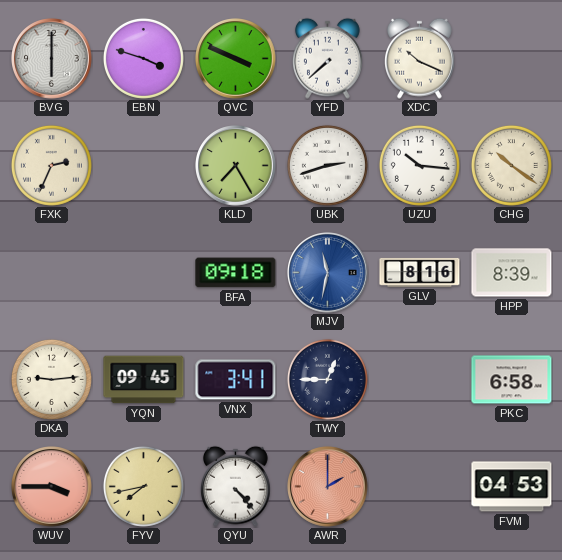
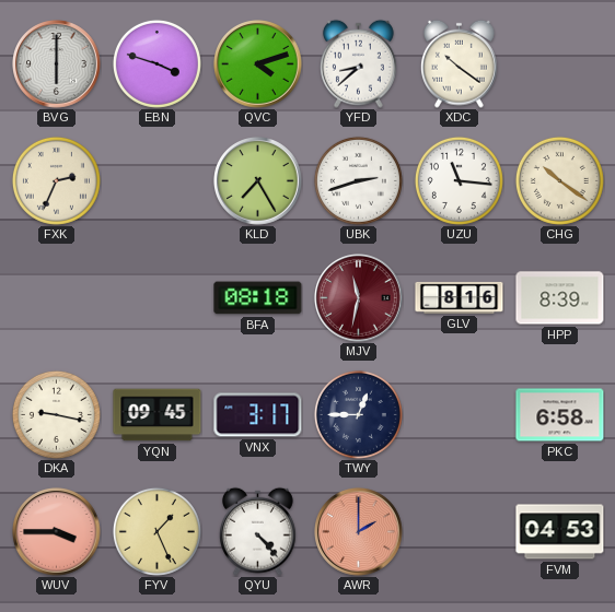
QVC: 3:49 -> 4:12 (258, 64)
YFD: 7:38 -> 8:38 (358, 63)
XDC: 10:19 -> 10:21 (459, 63)
UZU: 10:16 -> 11:16 (459, 180)
BFA: 09:18 -> 08:18 (258, 298)
MJV dial: blue -> burgundy (359, 298)
DKA: 9:14 -> 9:17 (56, 414)
VNX: 3:41 -> 3:17 (258, 415)
FYV: 7:43 -> 1:26 (156, 531)
